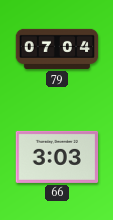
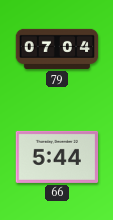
66: 3:03 -> 5:44 (57, 157)
